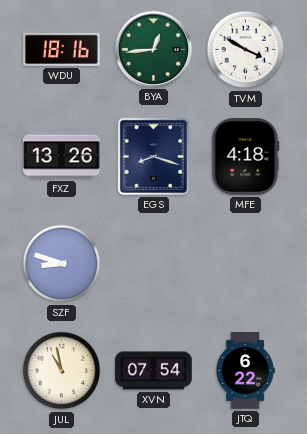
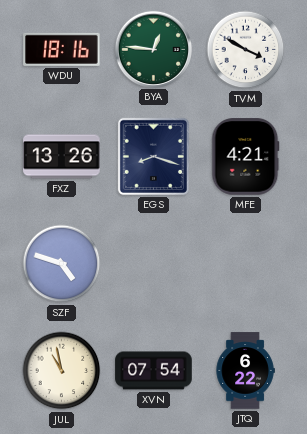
BYA: 12:44 -> 12:46 (153, 49)
MFE: 4:18 -> 4:21 (246, 157)
SZF: 8:48 -> 4:48 (62, 264)
